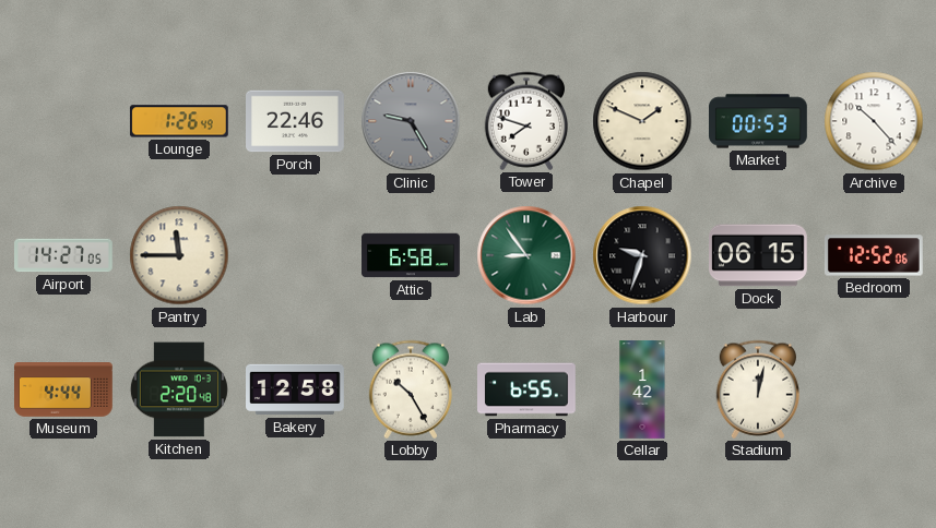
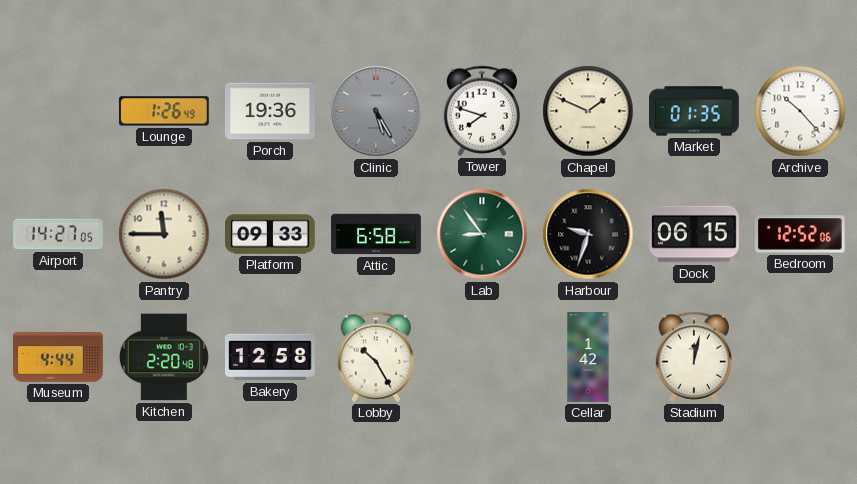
Porch: 22:46 -> 19:36 (271, 111)
Clinic: 9:25 -> 5:25 (376, 111)
Market: 00:53 -> 01:35 (695, 111)
Platform: none -> 09:33 (271, 234)
Pharmacy: 6:55 -> none (528, 389)
